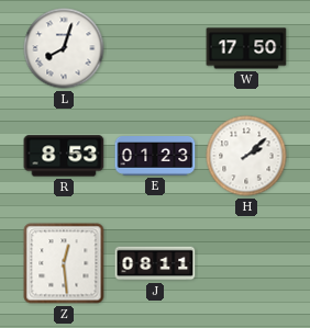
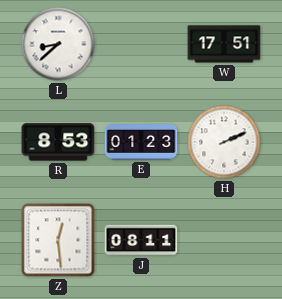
L: 8:03 -> 8:38 (58, 44)
W: 17:50 -> 17:51 (224, 44)
H: 2:08 -> 2:11 (224, 142)
